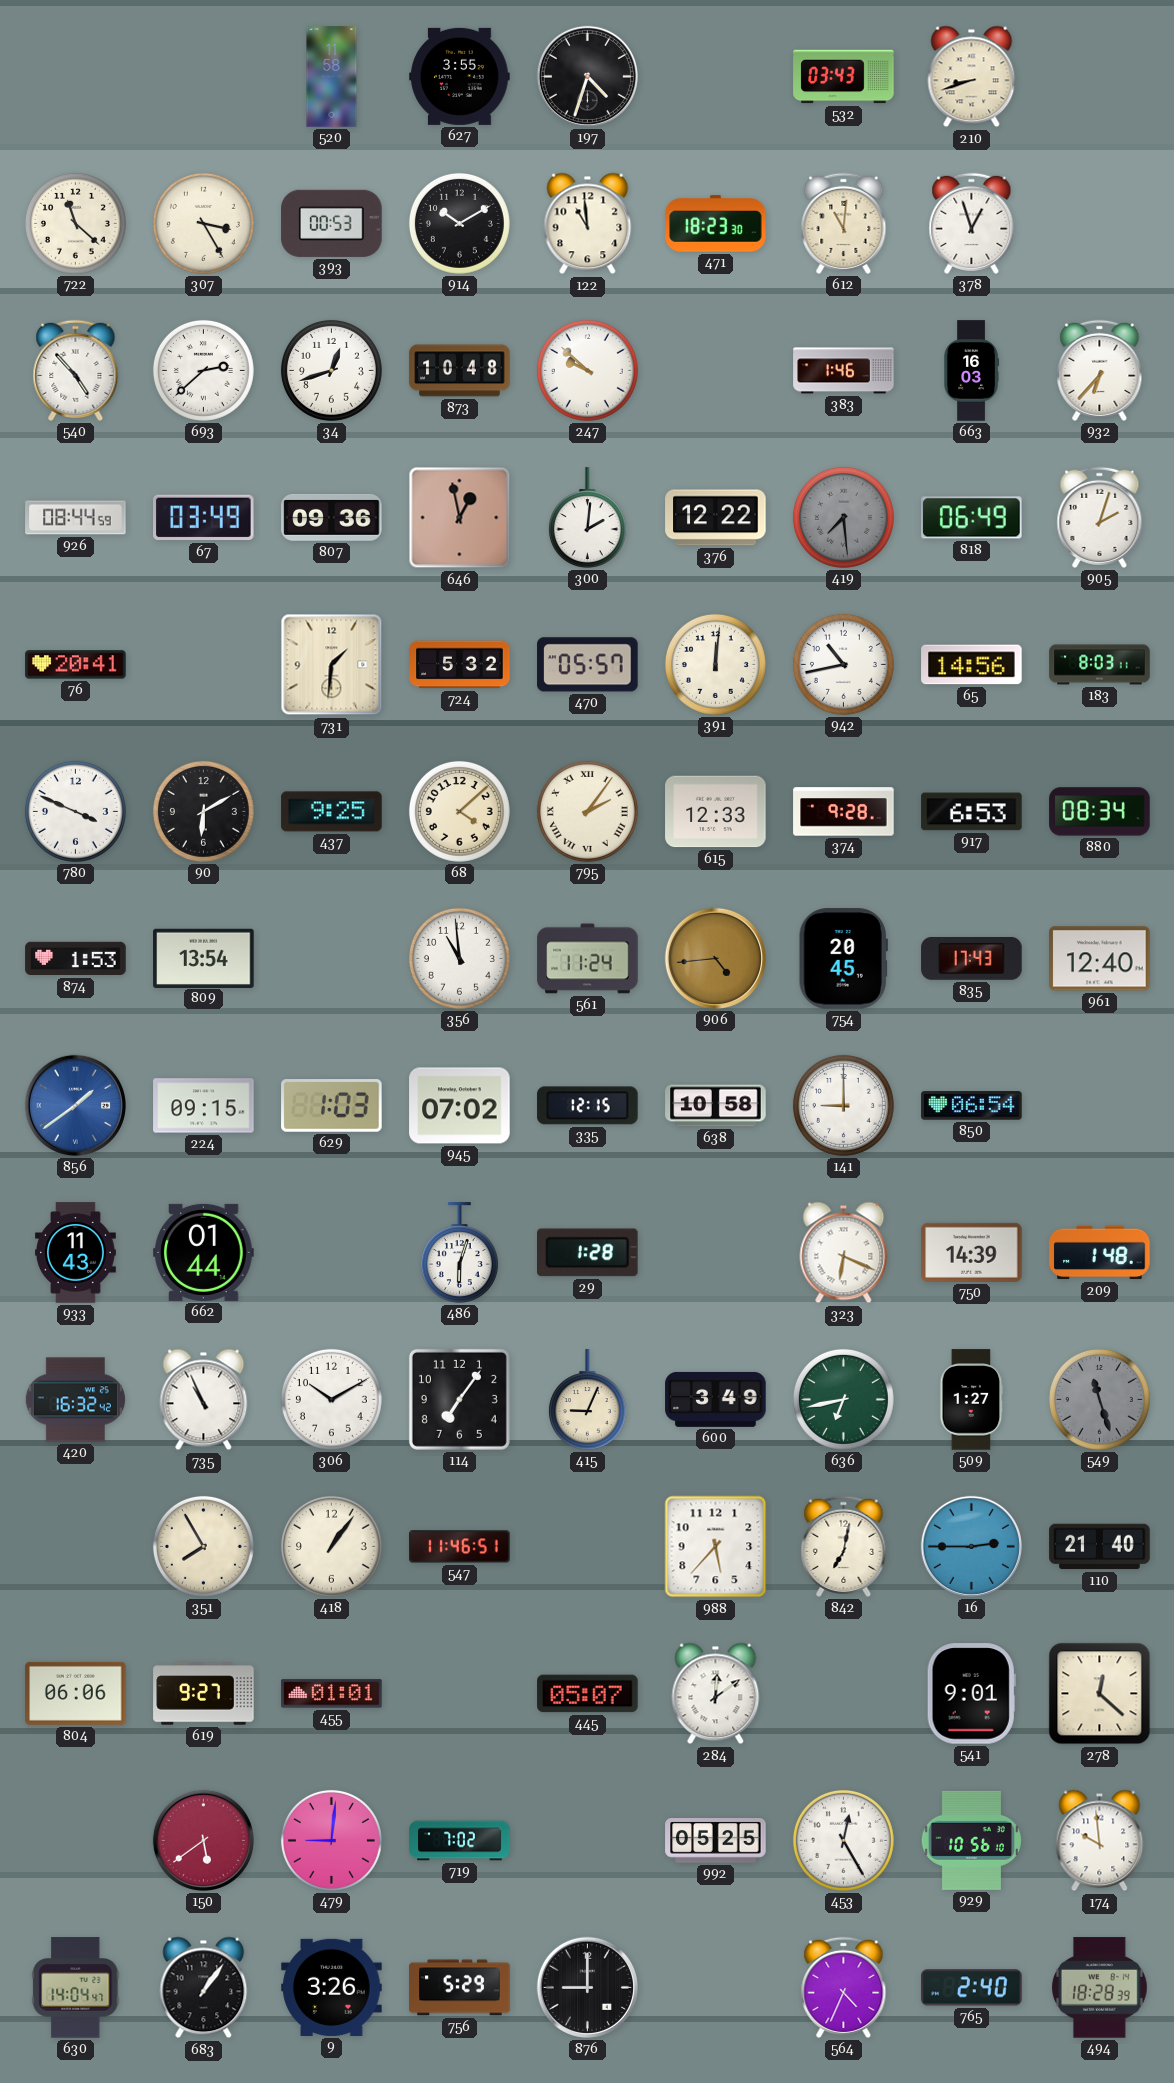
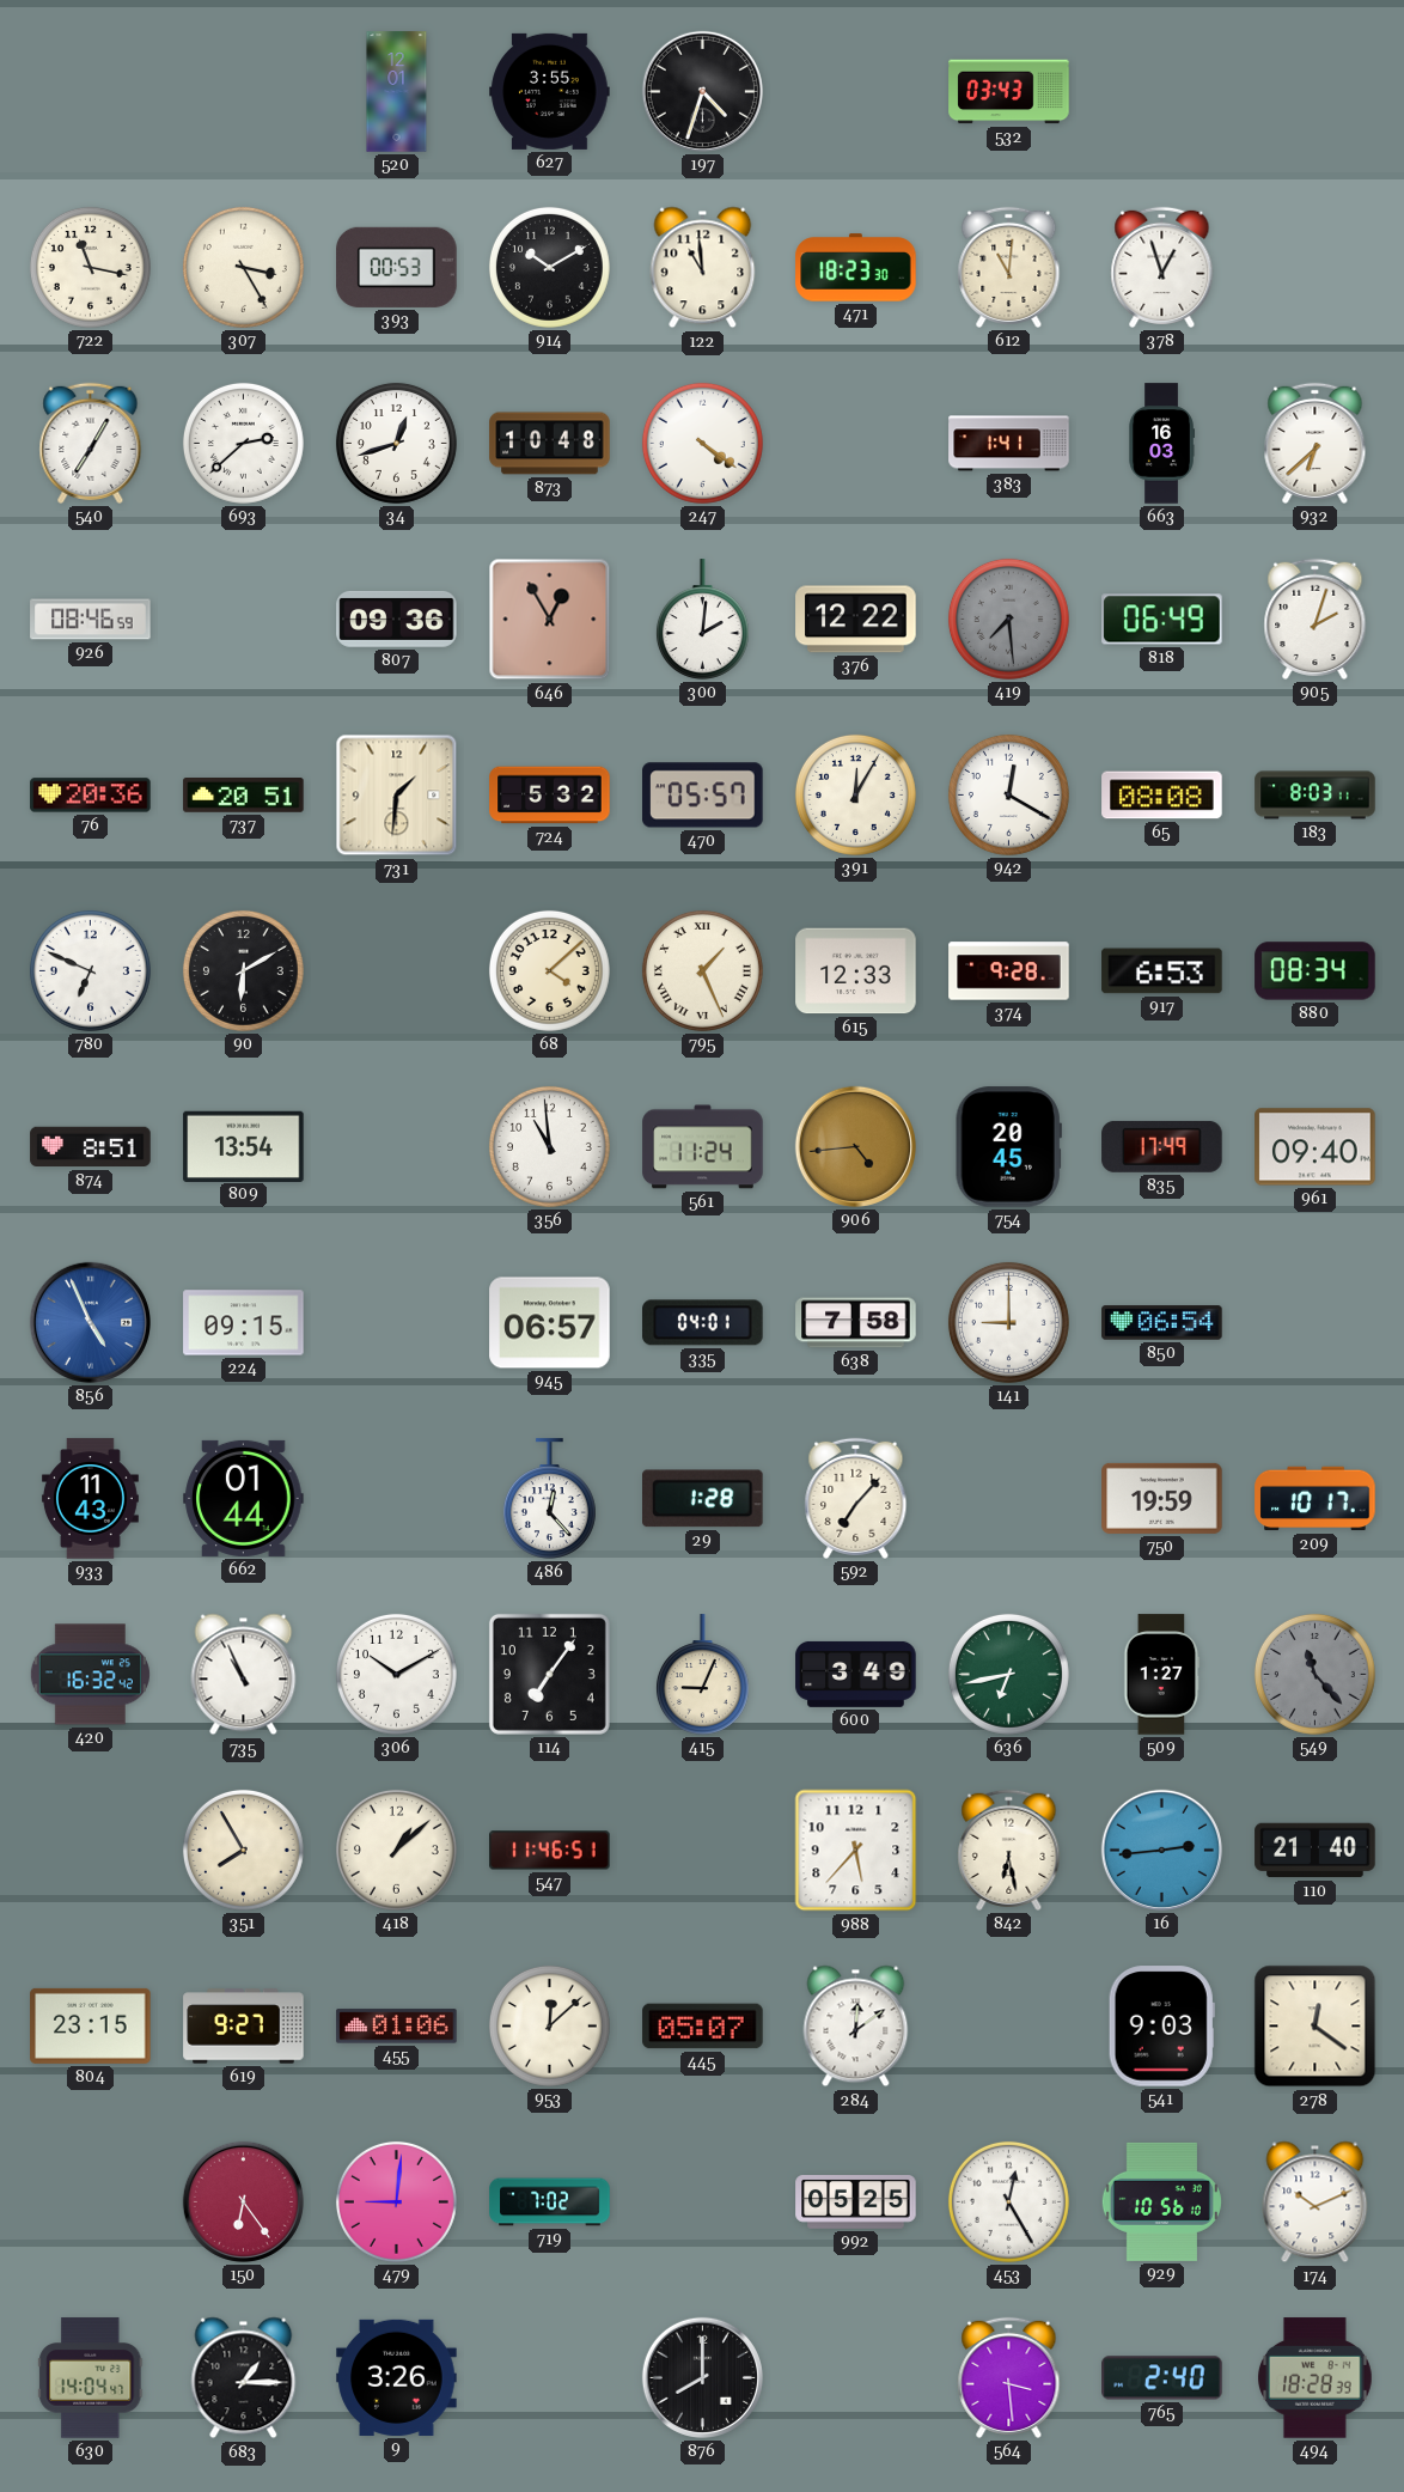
520: 11:58 -> 12:01 (397, 92)
210: 8:42 -> none (972, 77)
722: 11:22 -> 11:17 (90, 267)
540: 4:53 -> 7:05 (91, 443)
247: 9:52 -> 4:21 (702, 443)
383: 1:46 -> 1:41 (1009, 444)
932: 6:37 -> 6:38 (1316, 443)
926: 08:44 -> 08:46 (91, 620)
67: 03:49 -> none (204, 518)
646: 12:58 -> 12:55 (550, 620)
76: 20:41 -> 20:36 (91, 796)
737: none -> 20:51 (244, 796)
391: 12:01 -> 12:05 (855, 794)
942: 10:43 -> 12:20 (1008, 794)
65: 14:56 -> 08:08 (1162, 796)
780: 3:49 -> 6:49 (90, 970)
437: 9:25 -> none (332, 812)
795: 2:06 -> 1:26 (702, 970)
874: 1:53 -> 8:51 (91, 1147)
835: 17:43 -> 17:49 (1162, 1146)
961: 12:40 -> 09:40 (1316, 1147)
856: 1:39 -> 4:56 (90, 1322)
629: 1:03 -> none (332, 1106)
945: 07:02 -> 06:57 (550, 1323)
335: 12:15 -> 04:01 (703, 1323)
638: 10:58 -> 7:58 (856, 1323)
486: 6:03 -> 12:23 (549, 1499)
592: none -> 7:07 (856, 1498)
323: 6:19 -> none (844, 1253)
750: 14:39 -> 19:59 (1162, 1498)
209: 1:48 -> 10:17 (1316, 1499)
549: 11:27 -> 11:23 (1314, 1674)
418: 1:06 -> 1:08 (396, 1850)
842: 7:02 -> 6:28 (1009, 1850)
16: 2:45 -> 2:44 (1161, 1850)
804: 06:06 -> 23:15 (91, 2025)
455: 01:01 -> 01:06 (397, 2027)
953: none -> 12:08 (549, 2025)
541: 9:01 -> 9:03 (1161, 2027)
278: 12:22 -> 12:21 (1316, 2027)
150: 5:39 -> 6:24 (243, 2201)
174: 9:59 -> 10:11 (1316, 2202)
683: 1:06 -> 1:15 (244, 2378)
756: 5:29 -> none (460, 1988)
876: 9:00 -> 8:00 (702, 2377)
564: 4:34 -> 3:29 (1009, 2377)
